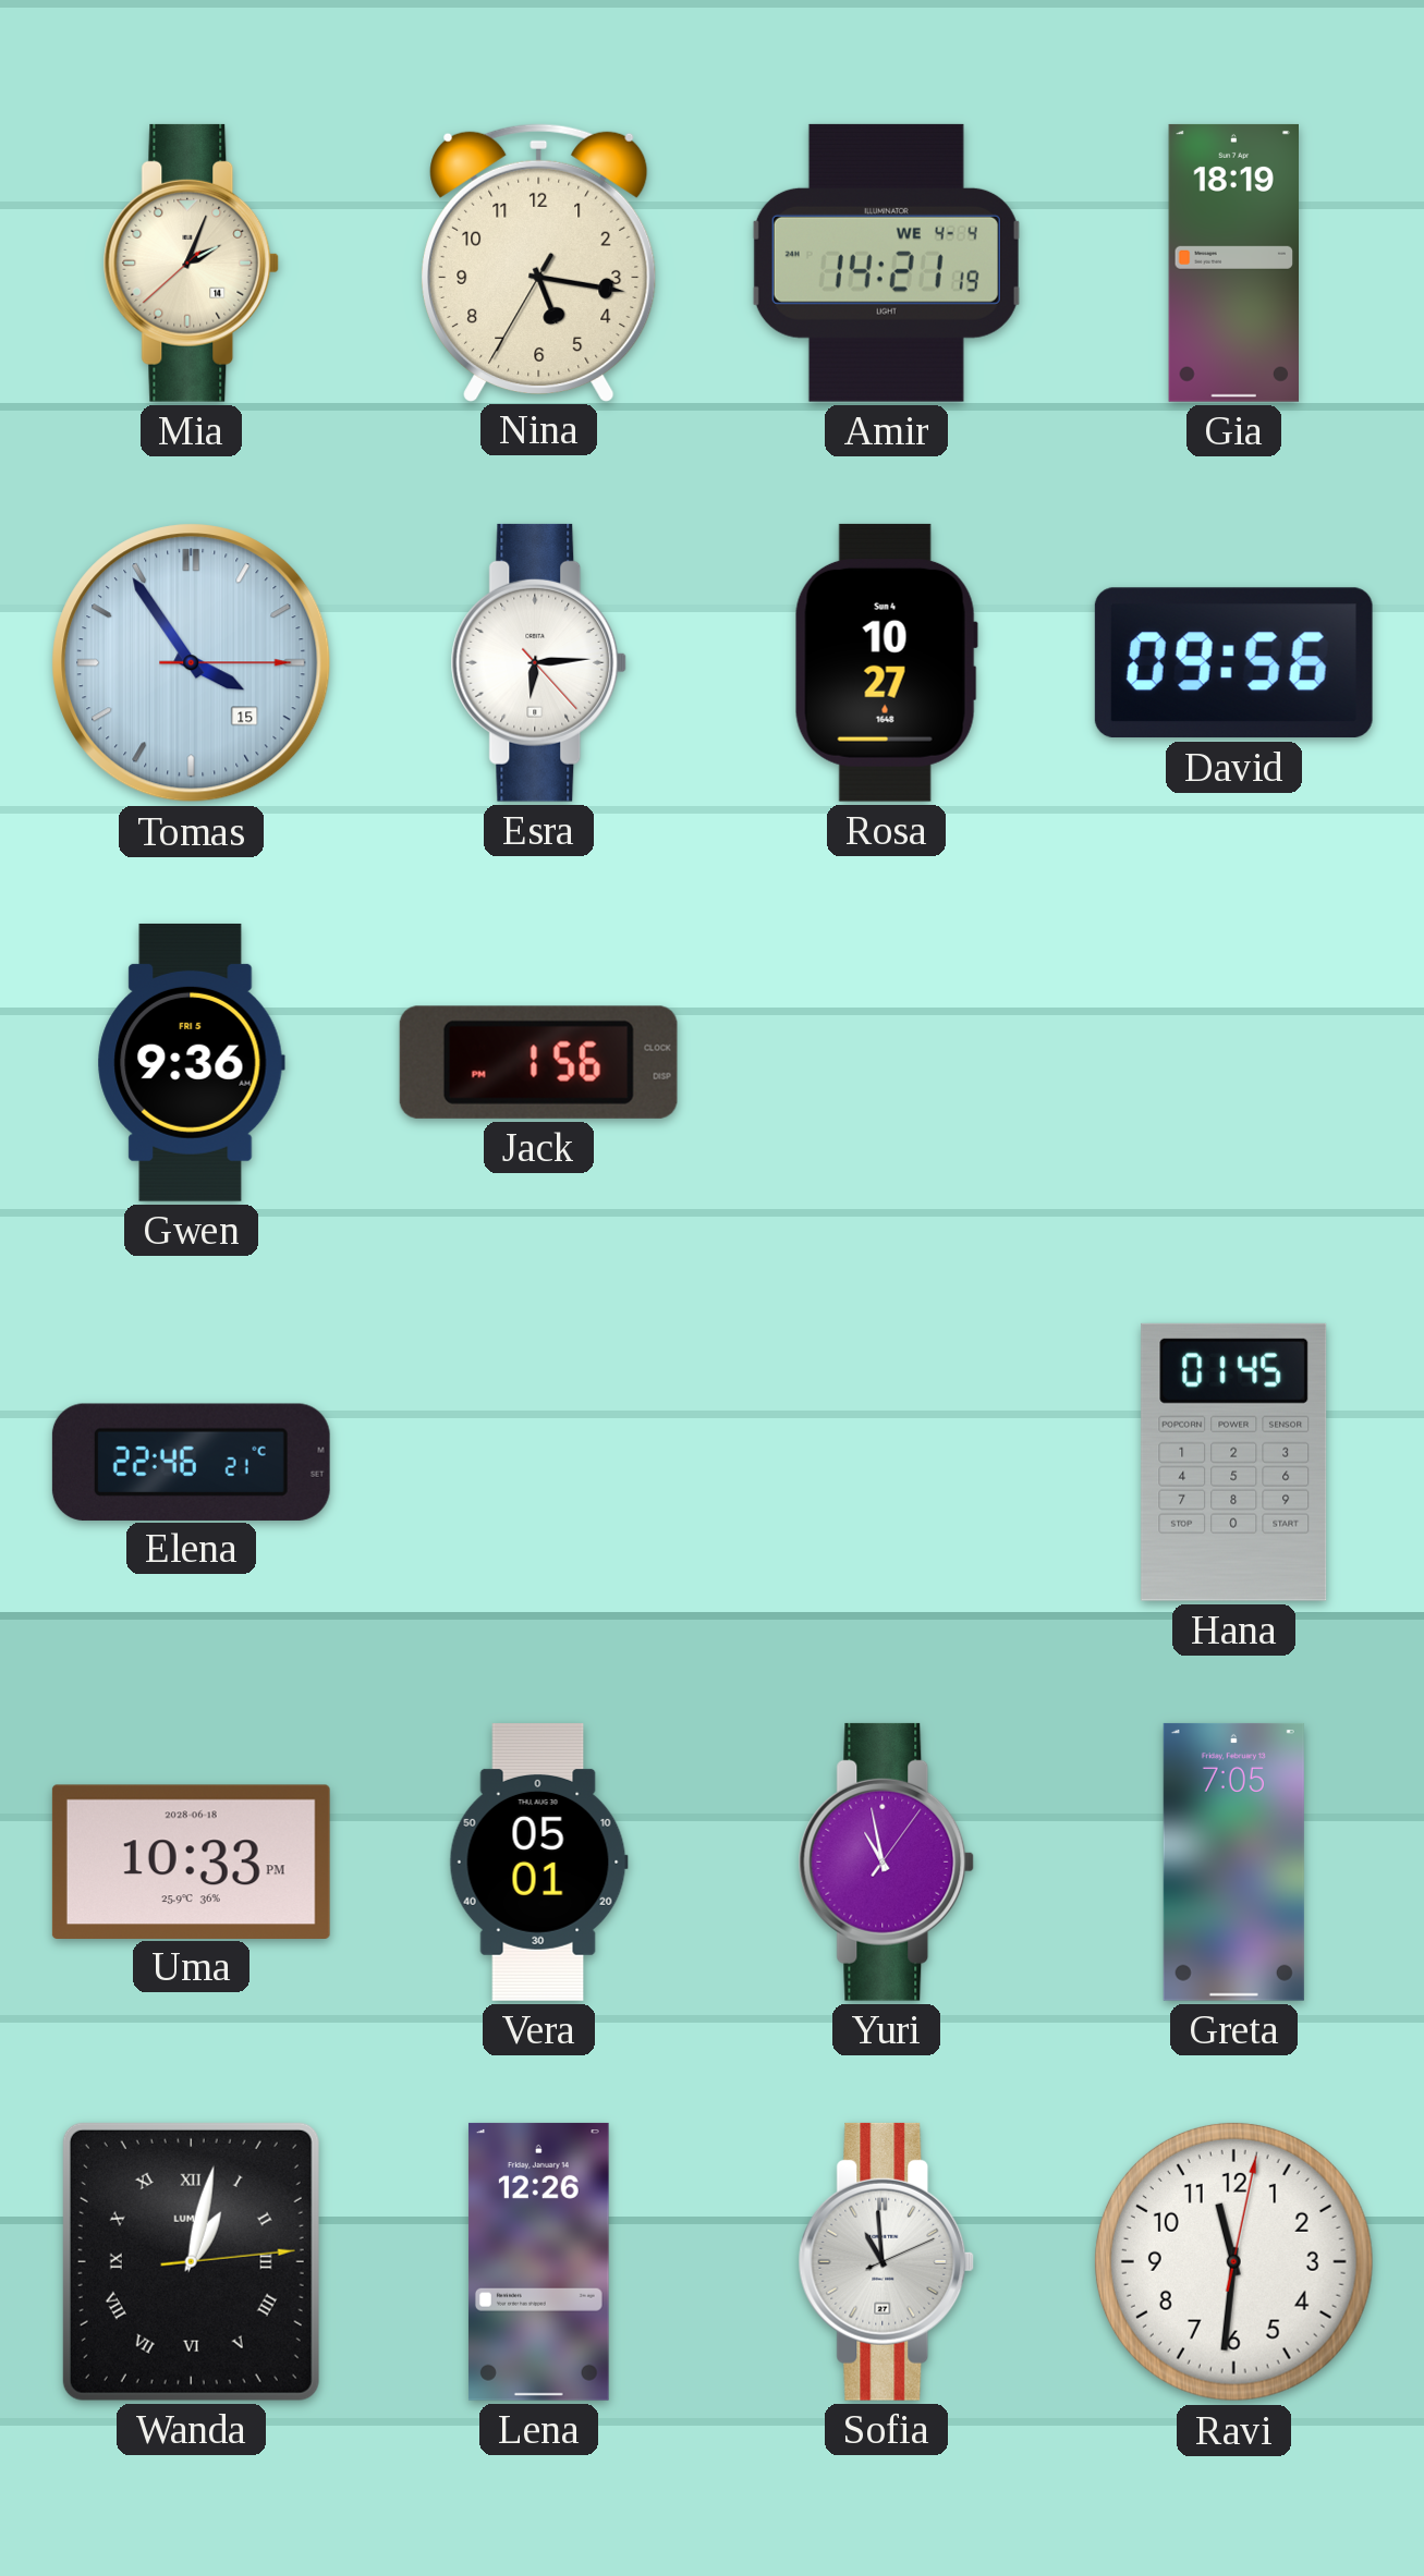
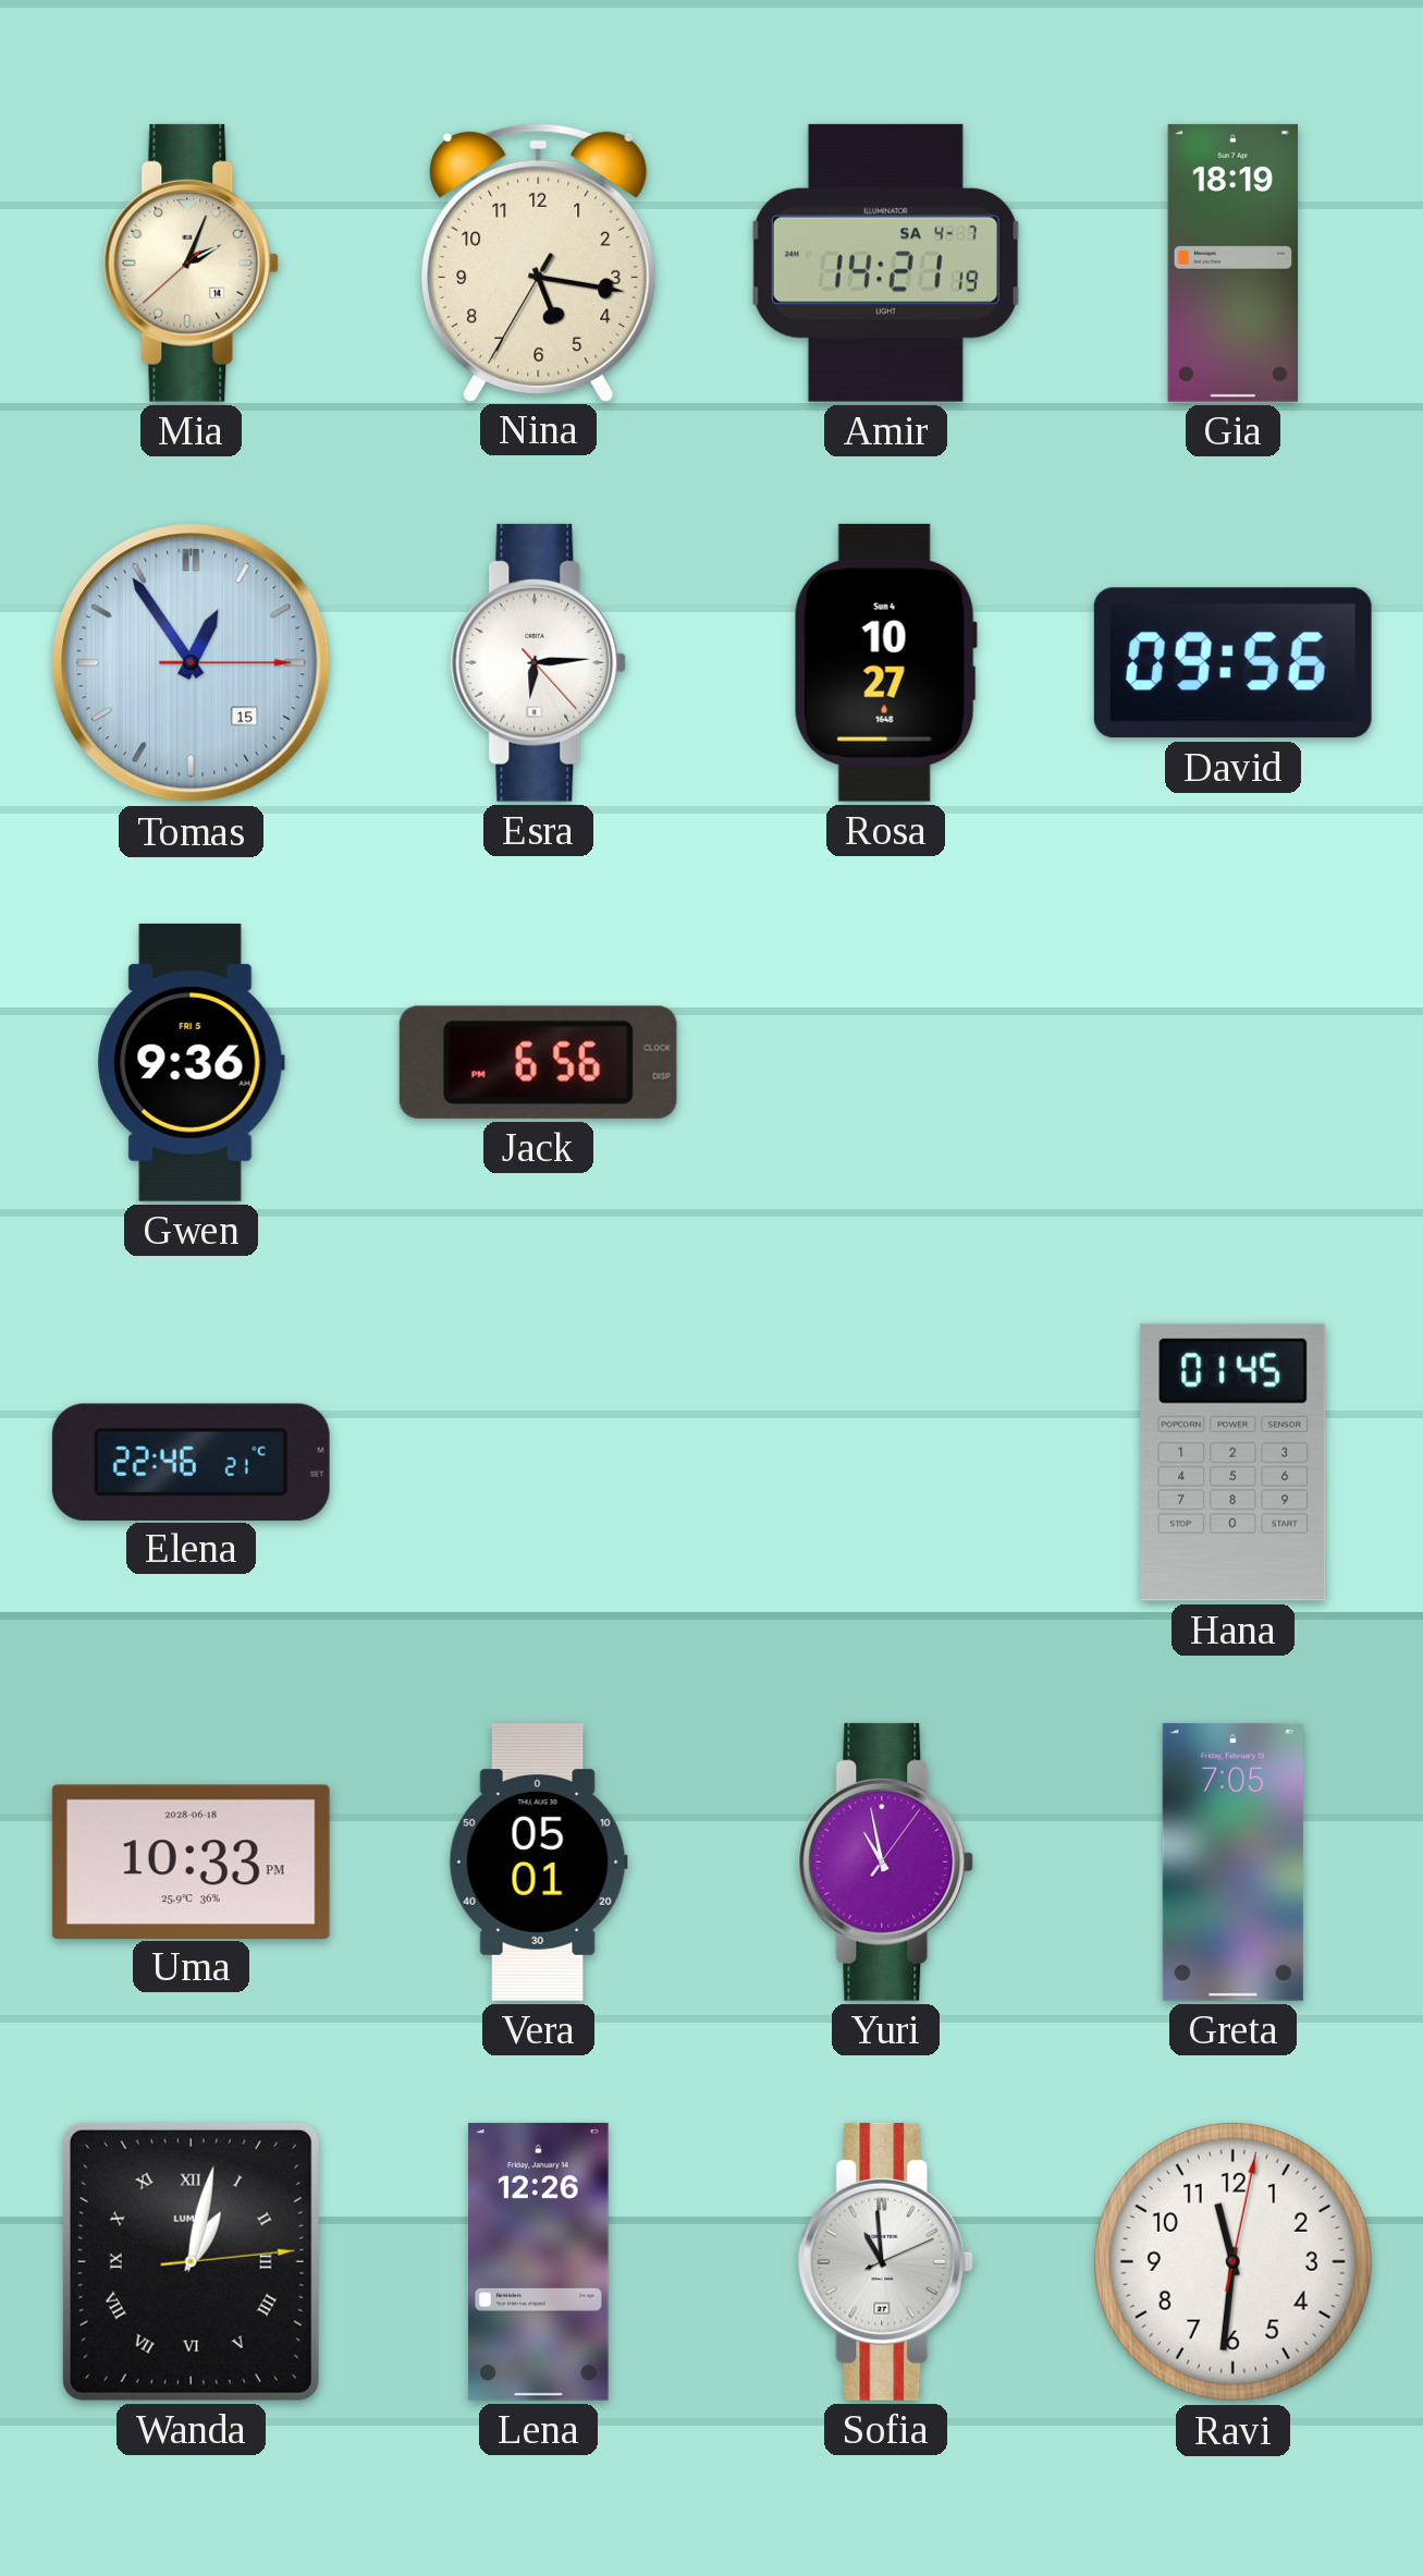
Amir date: WE 4-4 -> SA 4-7 (885, 263)
Tomas: 3:54 -> 12:54 (192, 663)
Jack: 1:56 -> 6:56 (538, 1062)
